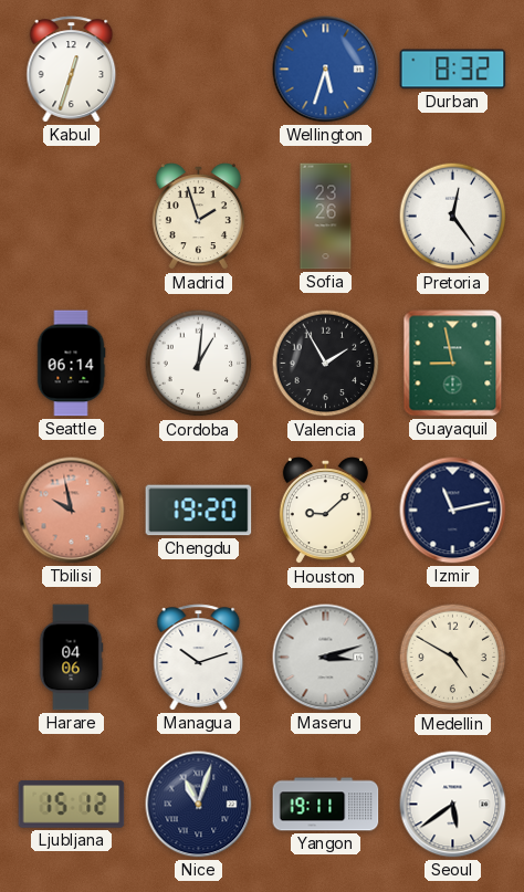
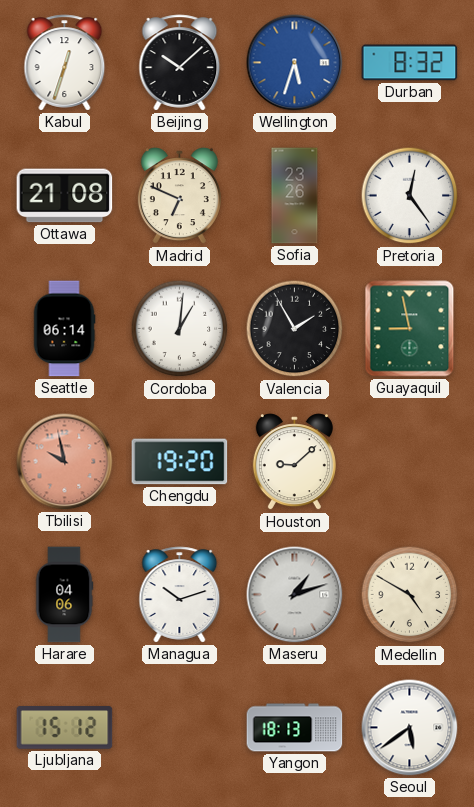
Beijing: none -> 10:08 (180, 63)
Ottawa: none -> 21:08 (65, 196)
Madrid: 1:57 -> 6:49 (179, 196)
Izmir: 11:13 -> none (453, 511)
Maseru: 3:12 -> 1:12 (295, 595)
Nice: 11:03 -> none (199, 805)
Yangon: 19:11 -> 18:13 (295, 728)
